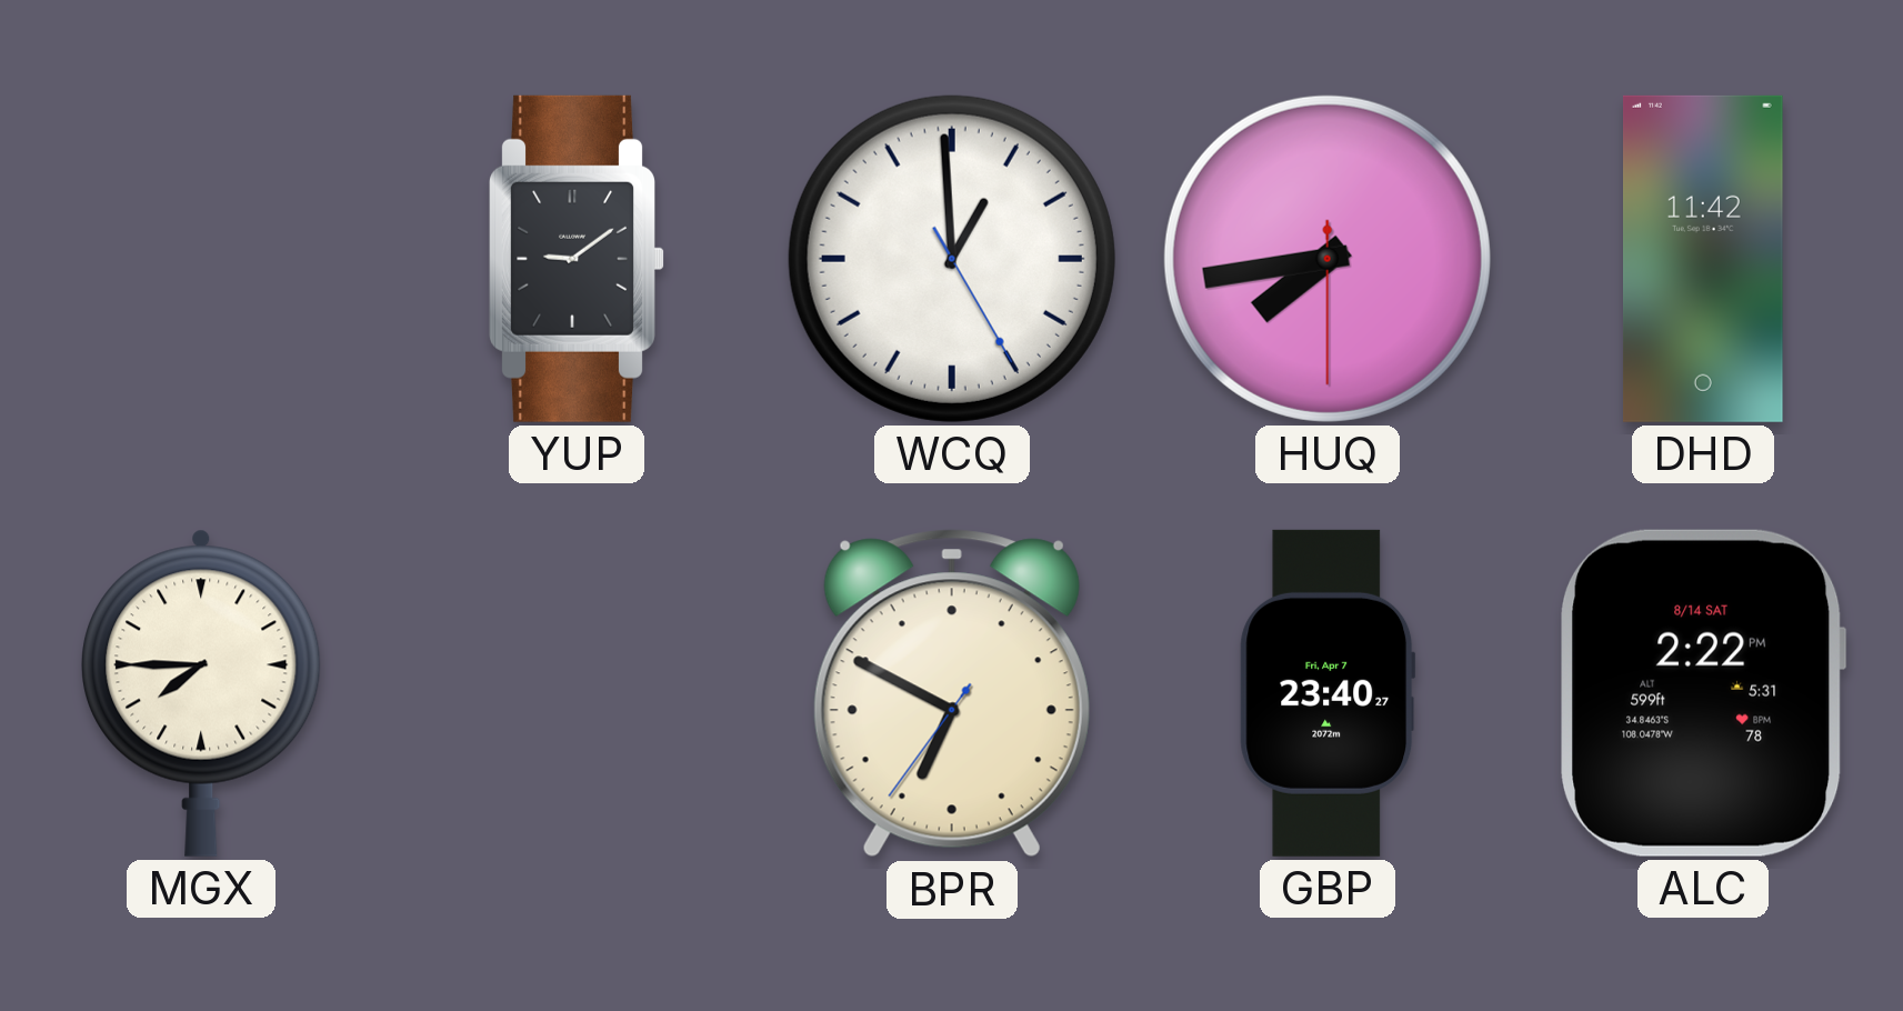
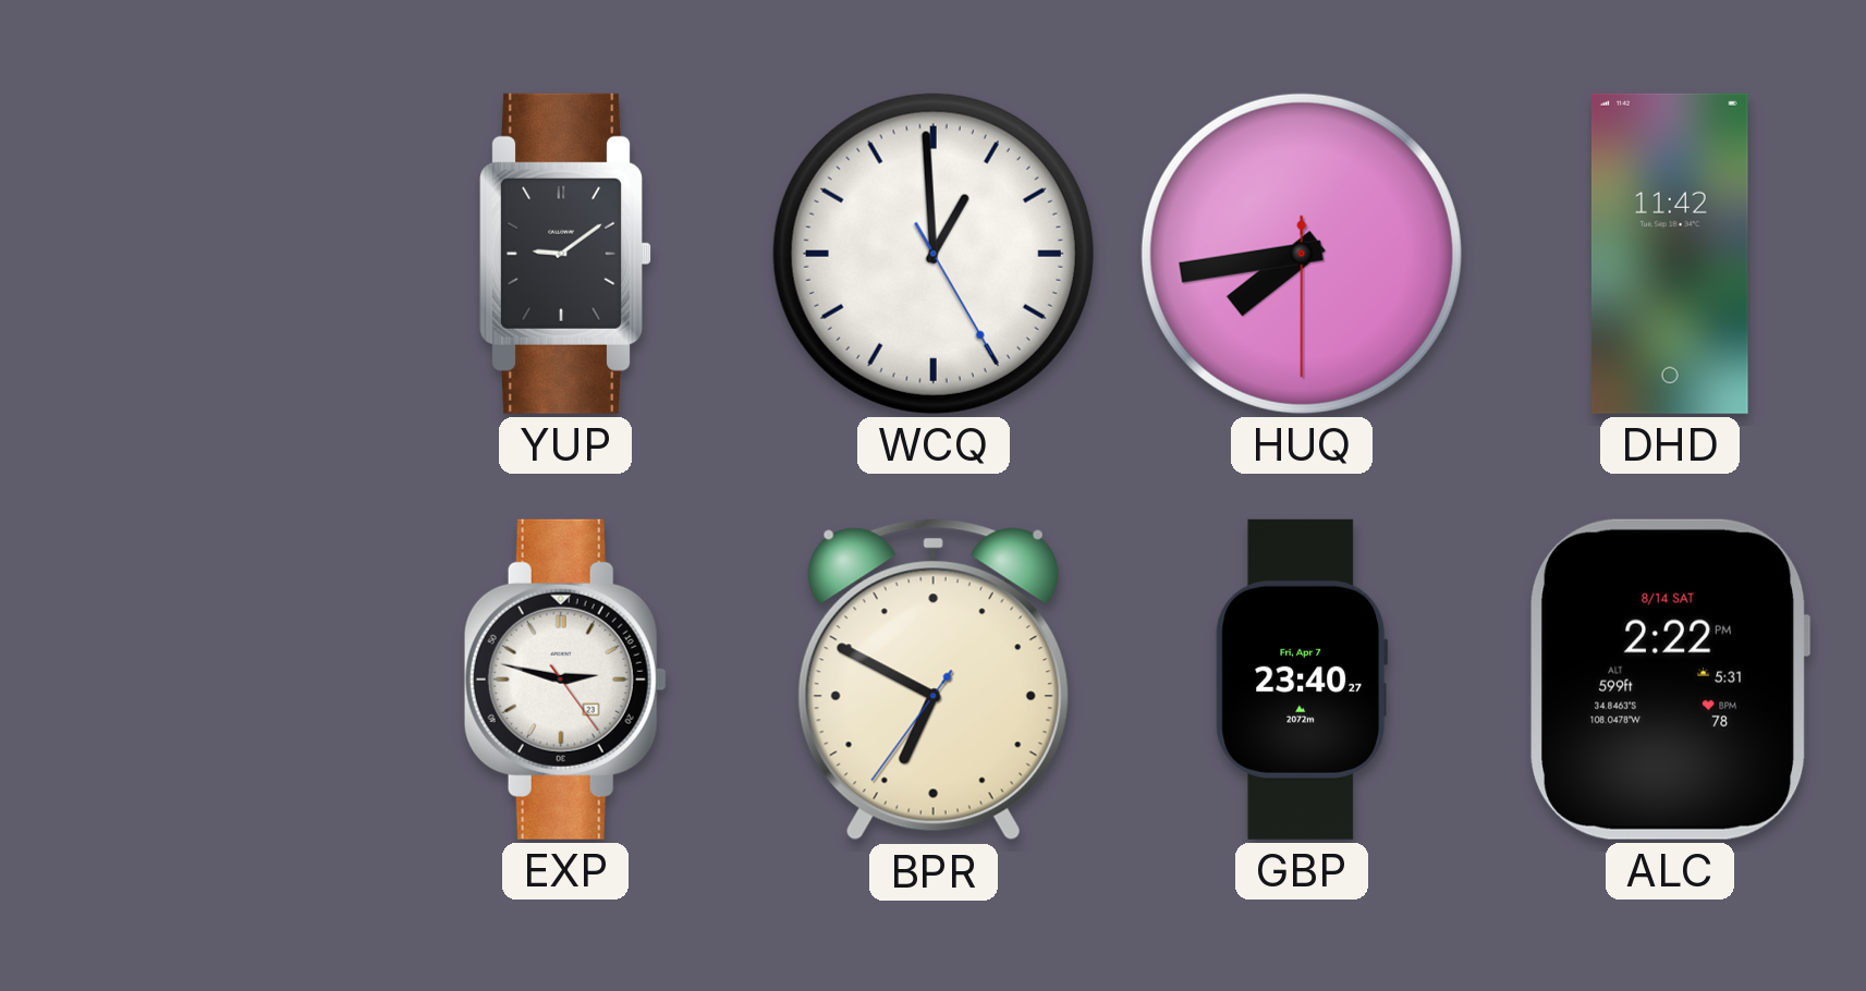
MGX: 7:45 -> none (201, 693)
EXP: none -> 2:47 (565, 680)
